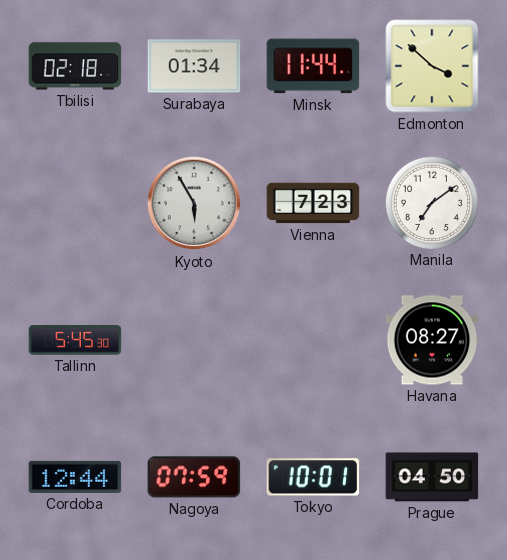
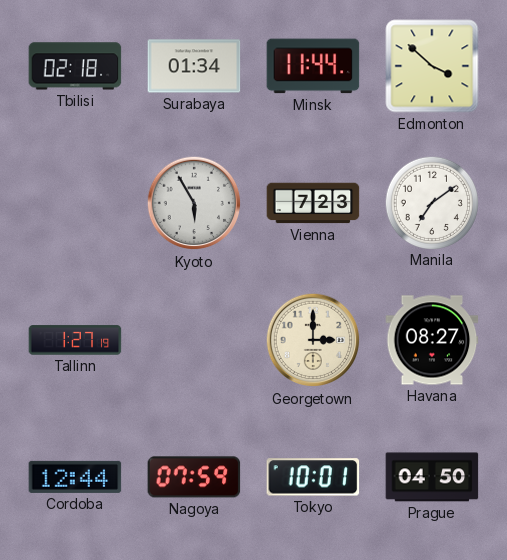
Tallinn: 5:45 -> 1:27 (75, 340)
Georgetown: none -> 3:00 (313, 340)
